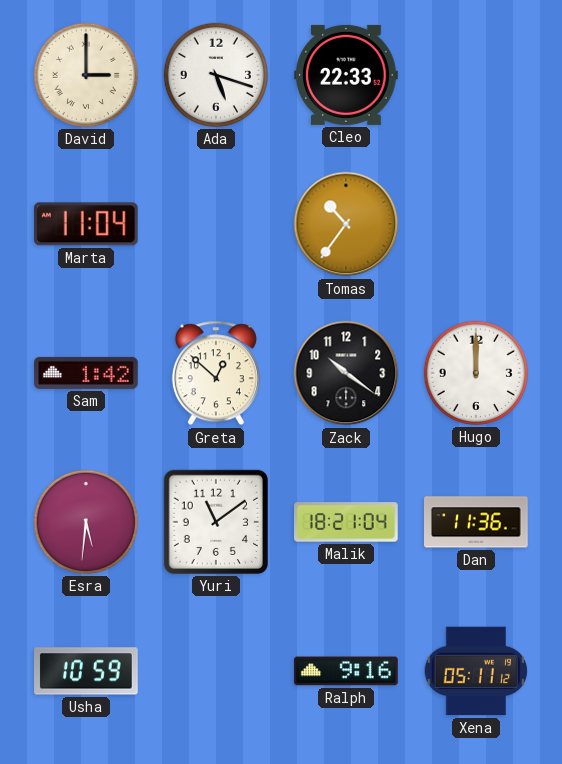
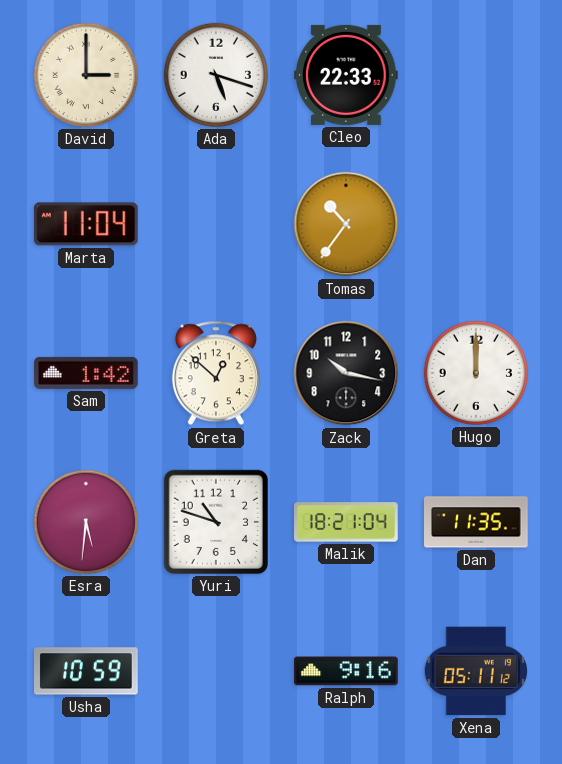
Zack: 10:21 -> 10:17 (346, 373)
Yuri: 11:09 -> 10:48 (216, 522)
Dan: 11:36 -> 11:35 (476, 522)
